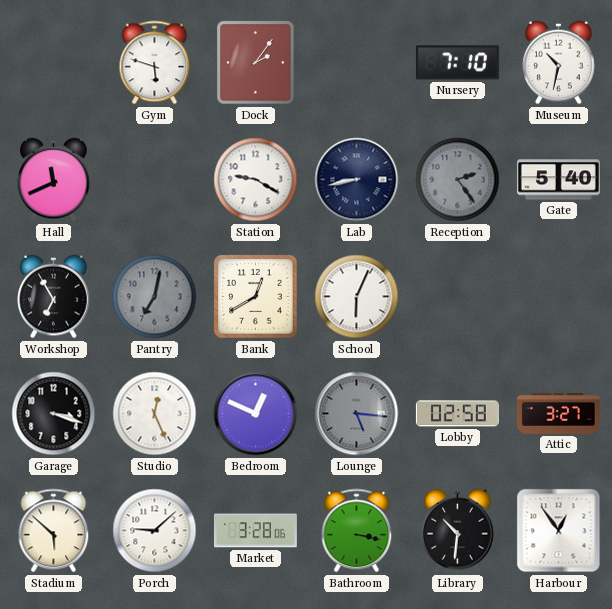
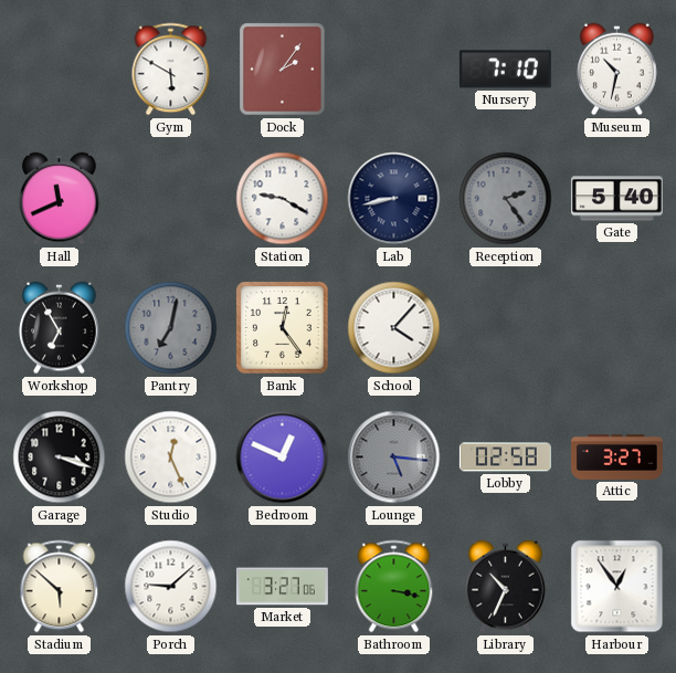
Gym: 5:48 -> 5:50 (171, 70)
Bank: 12:40 -> 12:24 (283, 328)
School: 6:04 -> 4:07 (394, 328)
Market: 3:28 -> 3:27 (282, 587)
Library: 10:31 -> 10:34 (506, 587)
